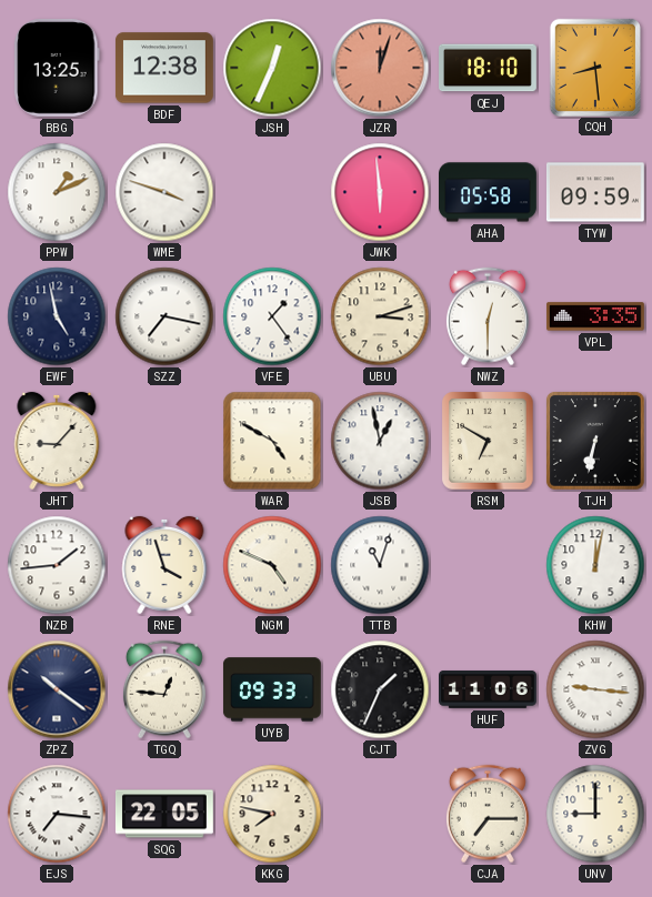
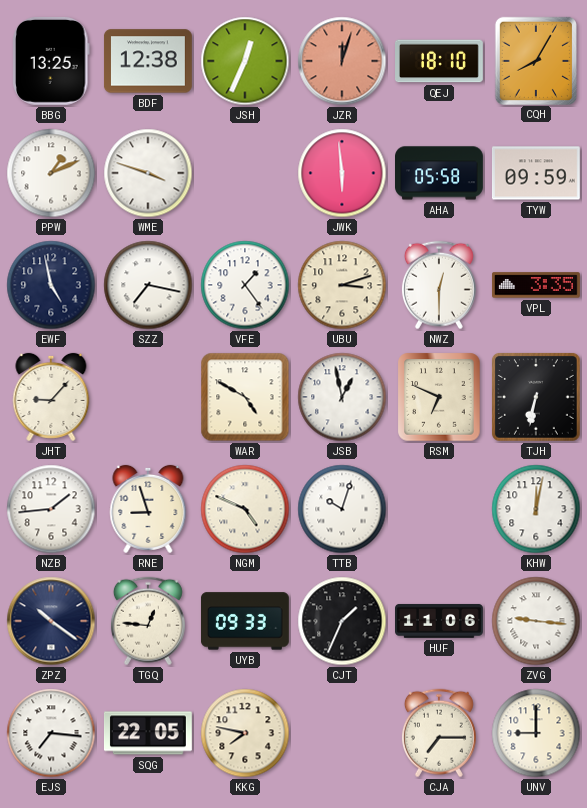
CQH: 8:29 -> 8:05 (536, 60)
RSM: 6:50 -> 6:49 (439, 397)
RNE: 3:57 -> 8:57 (148, 509)
TTB: 11:03 -> 10:03 (342, 509)
